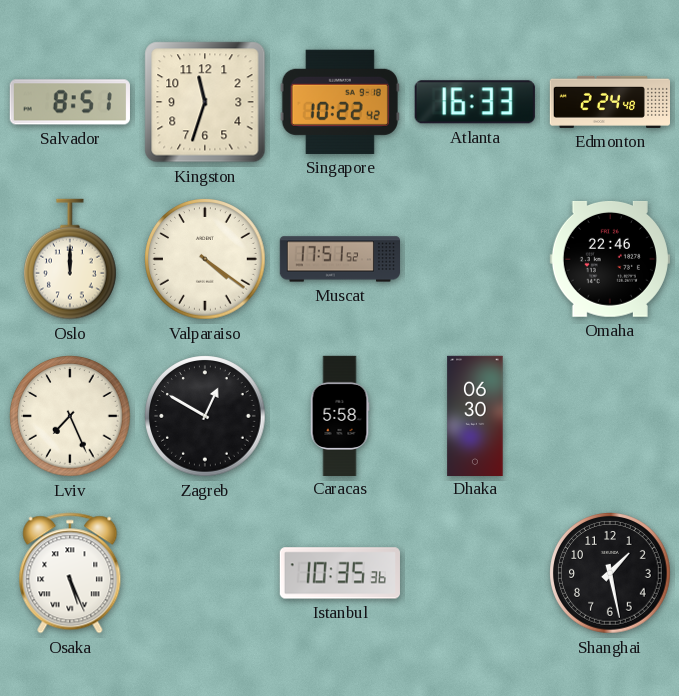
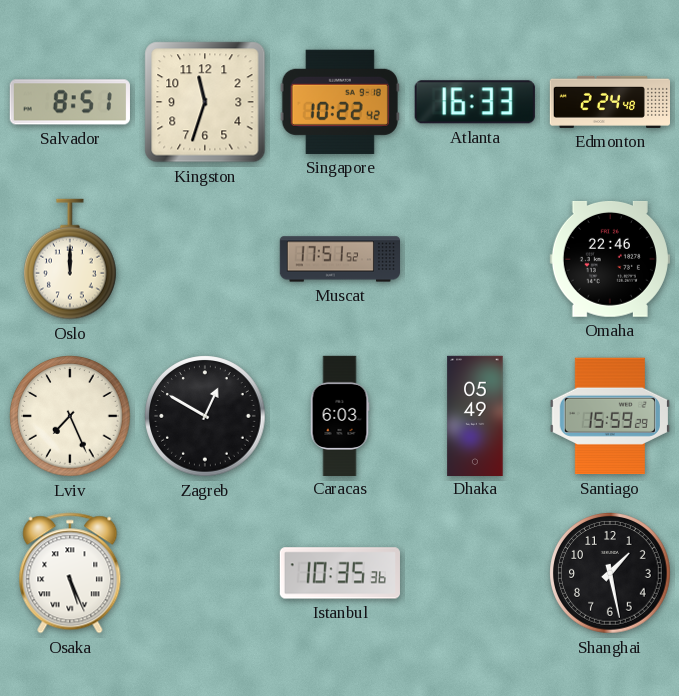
Valparaiso: 4:21 -> none (205, 259)
Caracas: 5:58 -> 6:03 (340, 415)
Dhaka: 06:30 -> 05:49 (475, 415)
Santiago: none -> 15:59 (610, 416)
